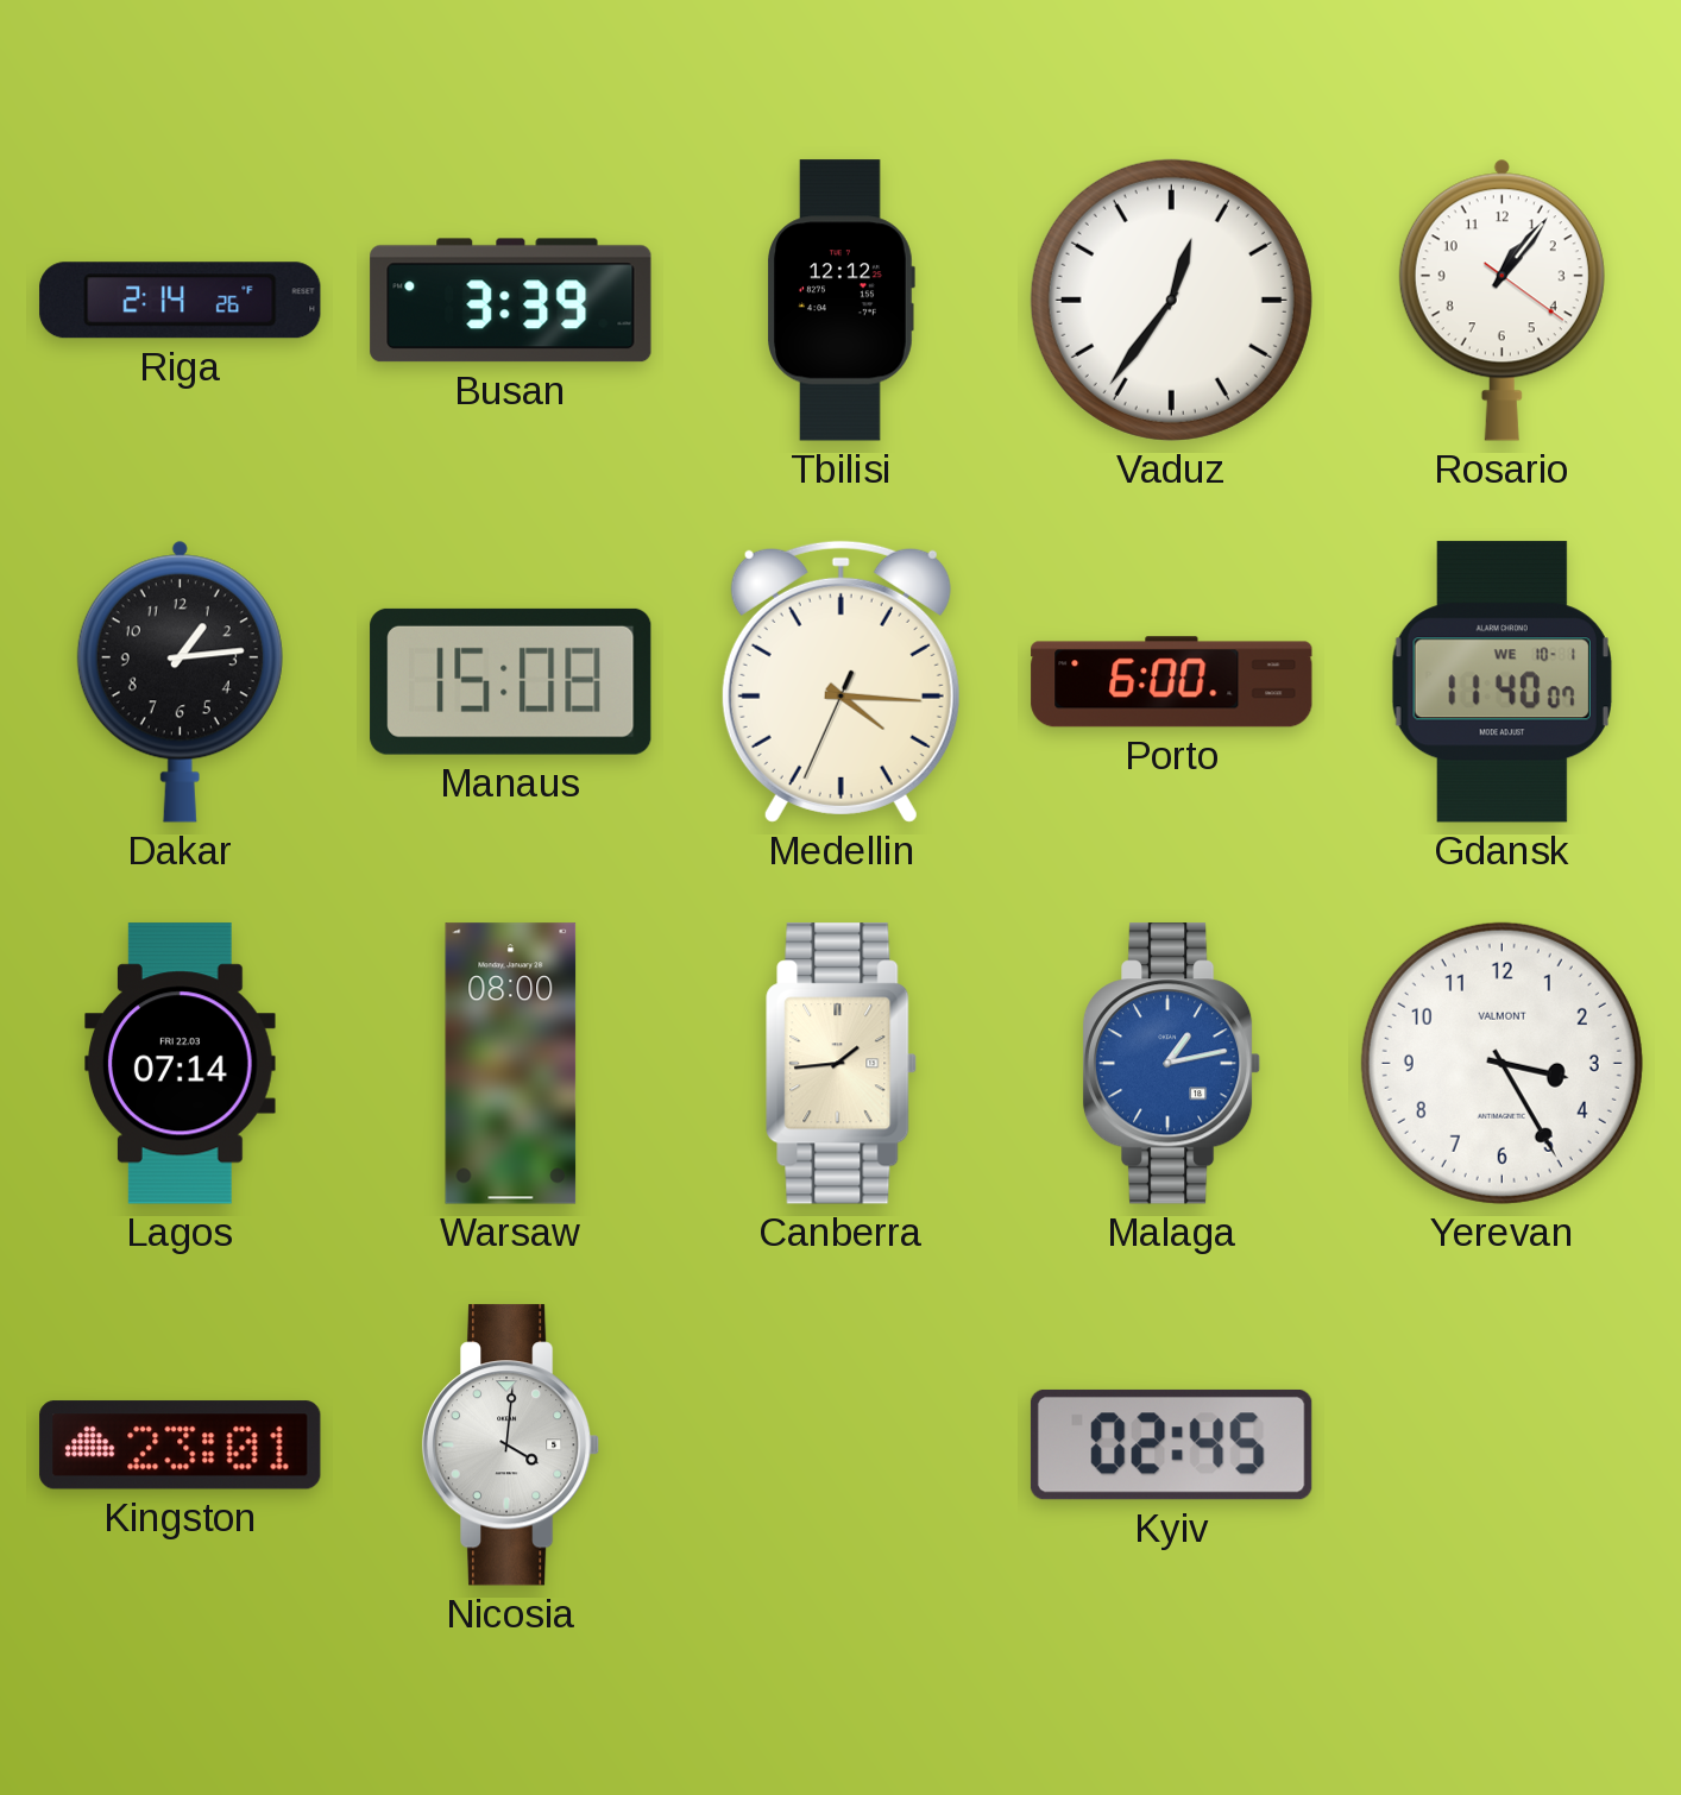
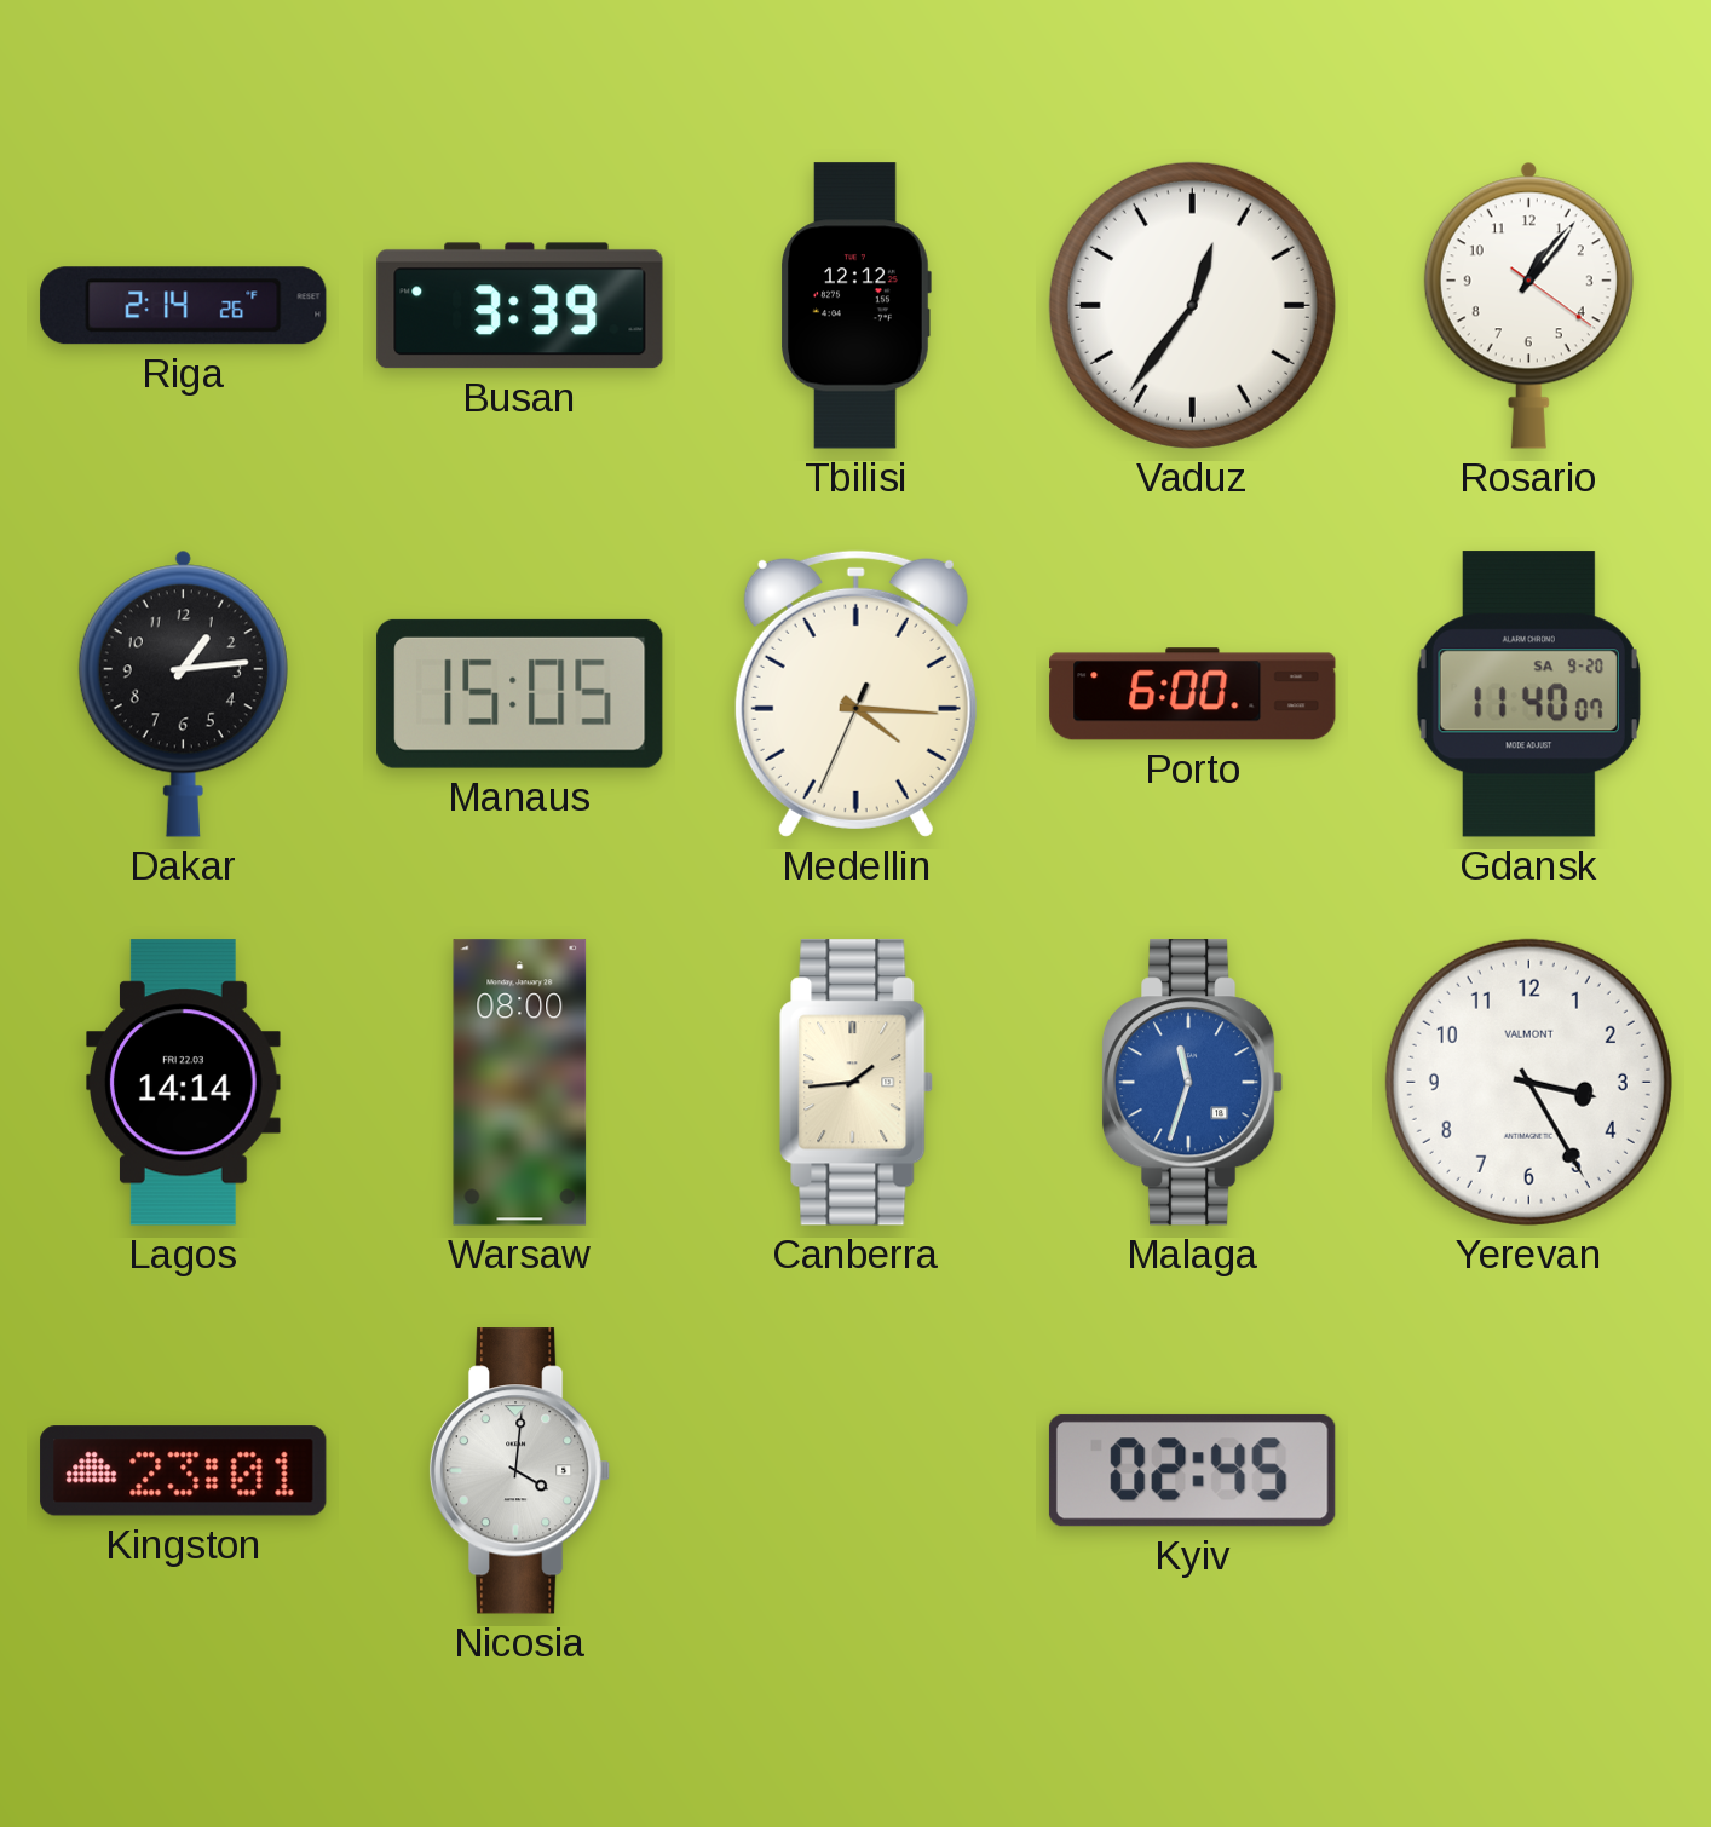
Manaus: 15:08 -> 15:05 (520, 693)
Gdansk date: WE 10-1 -> SA 9-20 (1528, 695)
Lagos: 07:14 -> 14:14 (184, 1083)
Malaga: 1:13 -> 11:33 (1193, 1083)
